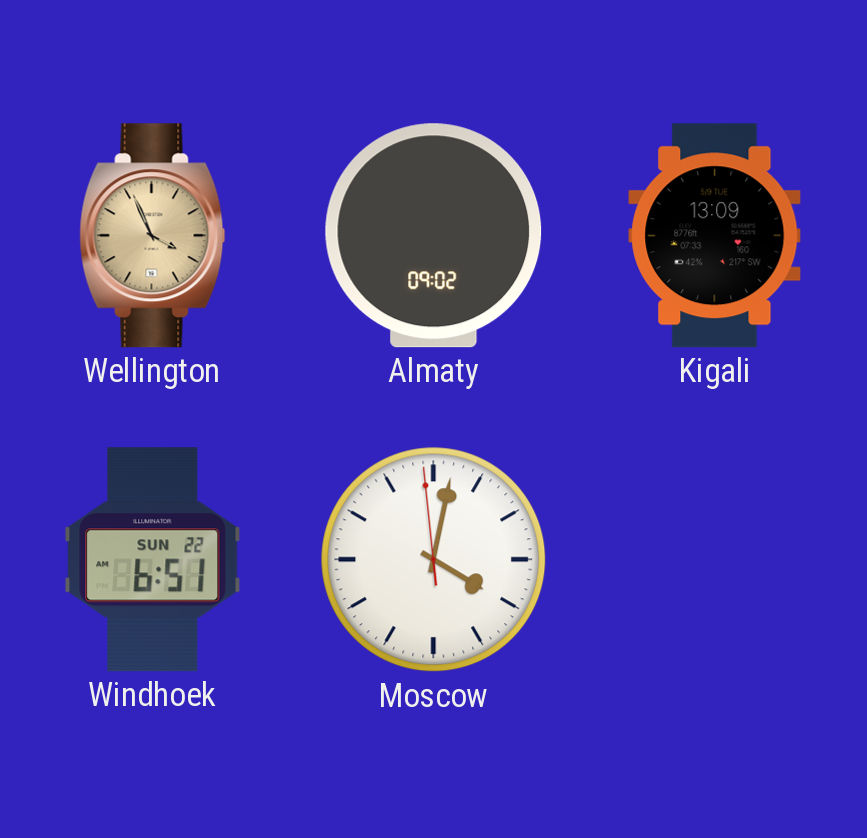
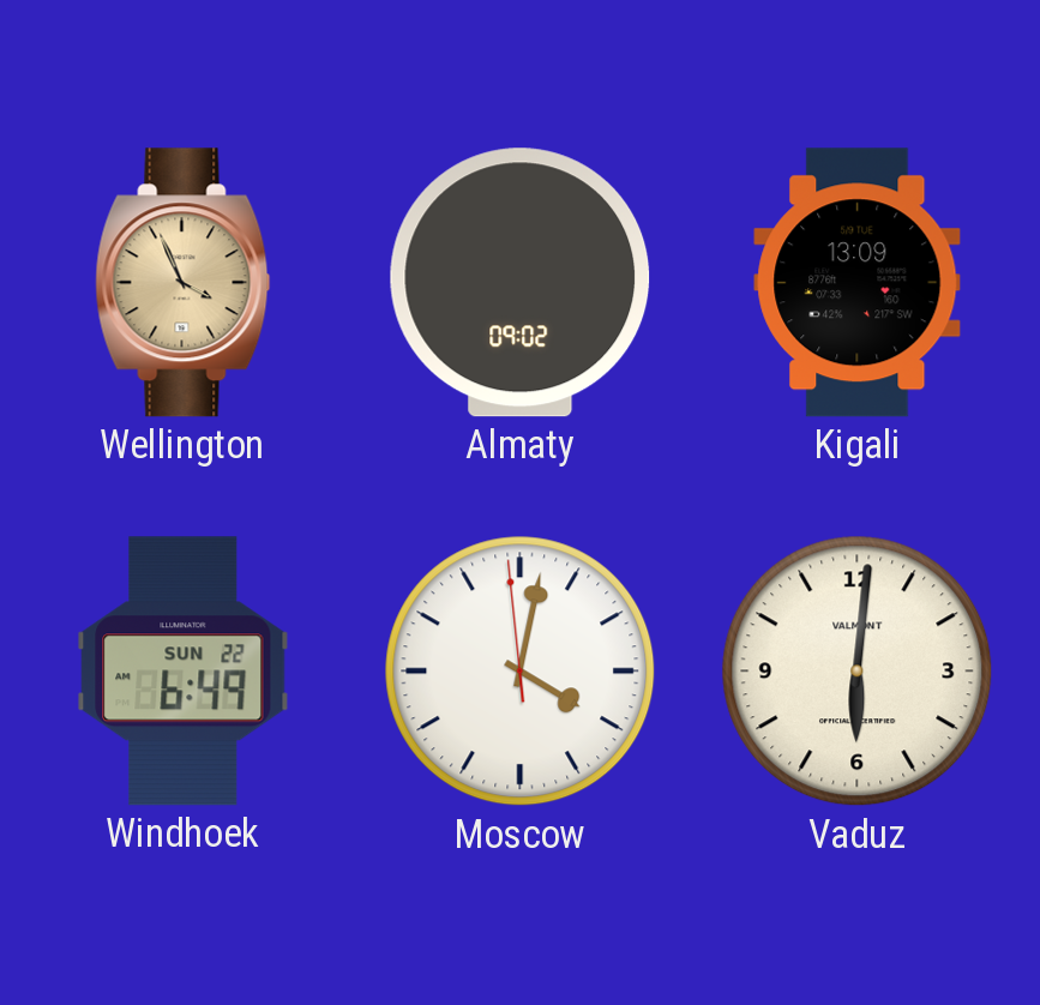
Windhoek: 6:51 -> 6:49 (184, 672)
Vaduz: none -> 6:01 (858, 672)
